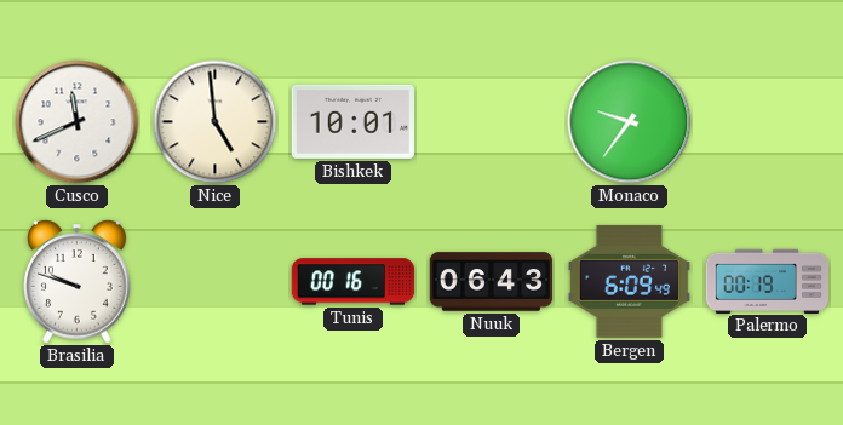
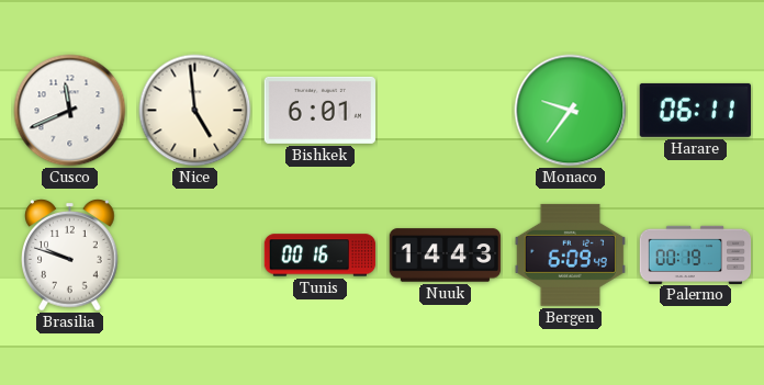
Bishkek: 10:01 -> 6:01 (319, 110)
Harare: none -> 06:11 (695, 110)
Nuuk: 06:43 -> 14:43 (446, 256)
